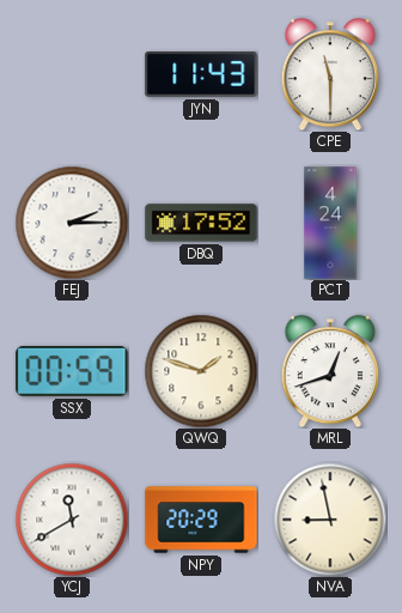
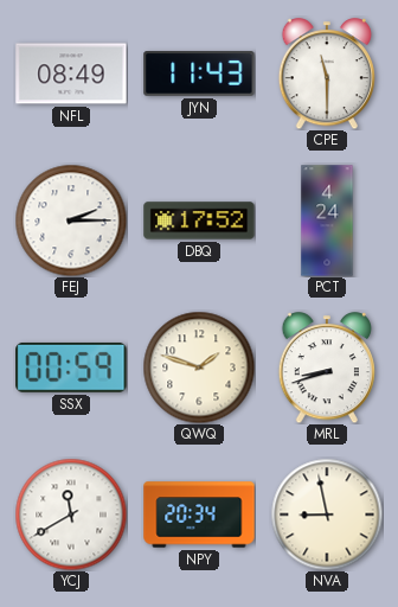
NFL: none -> 08:49 (71, 74)
MRL: 12:42 -> 8:42 (327, 368)
NPY: 20:29 -> 20:34 (199, 515)
